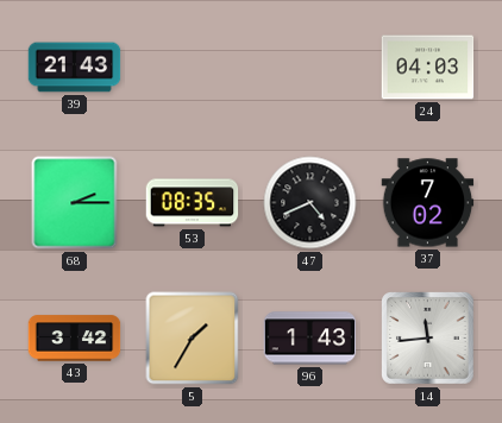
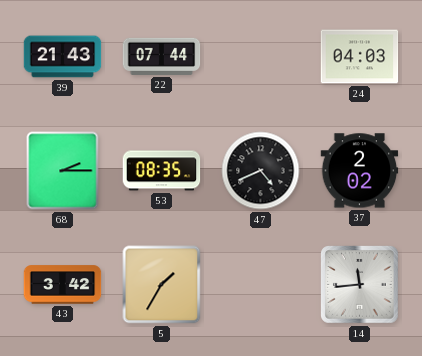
22: none -> 07:44 (162, 56)
37: 7:02 -> 2:02 (360, 171)
96: 1:43 -> none (310, 339)
